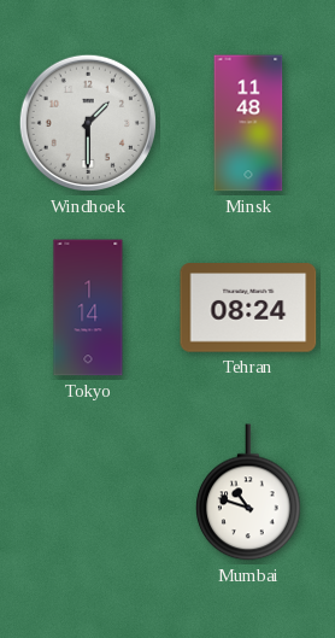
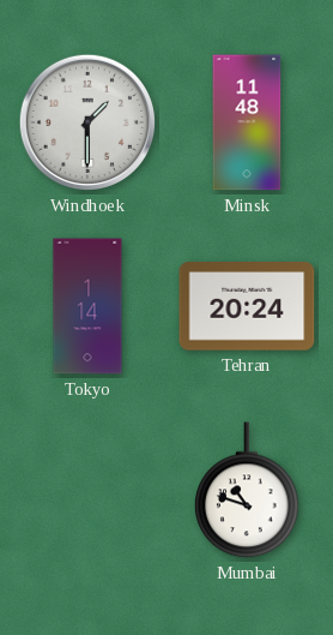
Tehran: 08:24 -> 20:24 (247, 306)
